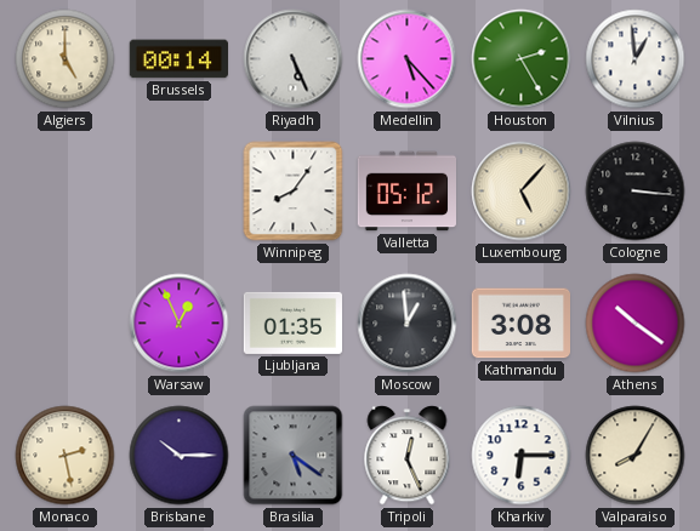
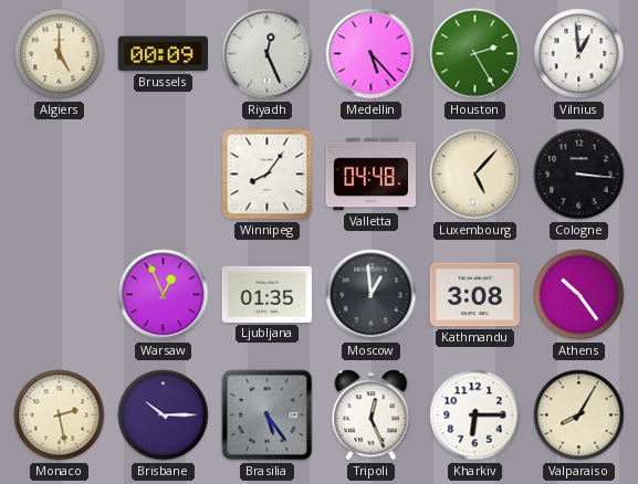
Brussels: 00:14 -> 00:09 (163, 54)
Riyadh: 5:26 -> 12:26 (268, 54)
Valletta: 05:12 -> 04:48 (370, 175)
Athens: 10:21 -> 10:24 (579, 295)
Brasilia: 5:21 -> 5:24 (268, 415)
